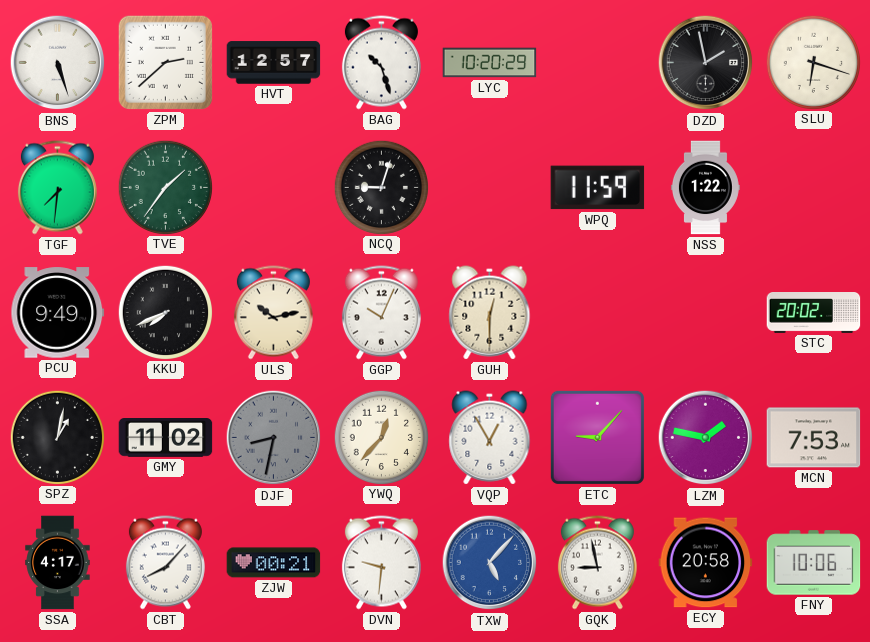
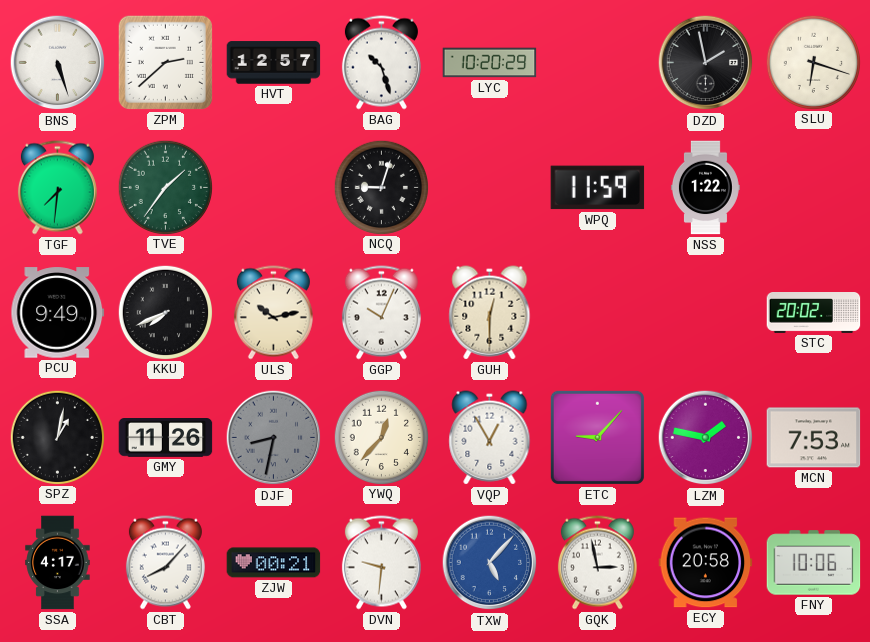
GMY: 11:02 -> 11:26 (166, 438)
GQK: 8:58 -> 2:58 (597, 563)
